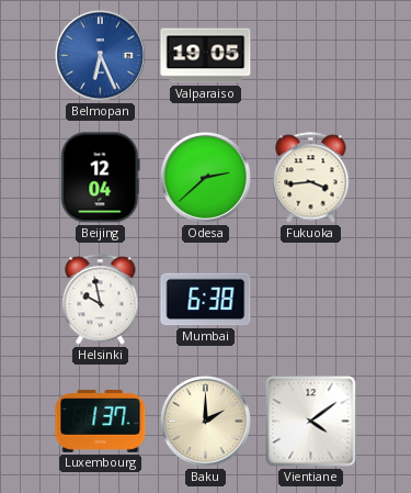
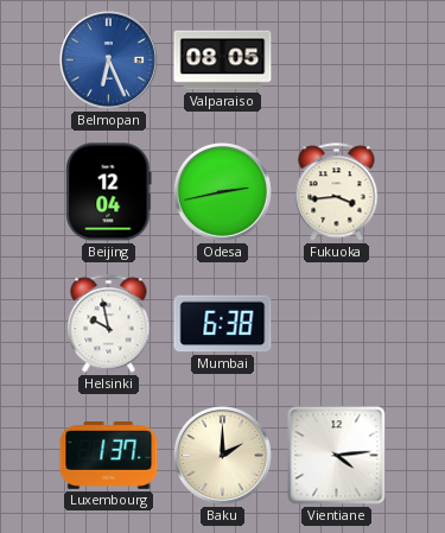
Valparaiso: 19:05 -> 08:05 (223, 61)
Odesa: 2:38 -> 2:43 (222, 191)
Vientiane: 4:09 -> 4:14 (337, 456)
